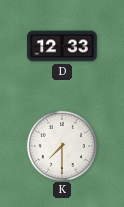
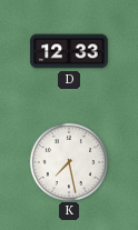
K: 7:30 -> 7:28 (68, 161)
